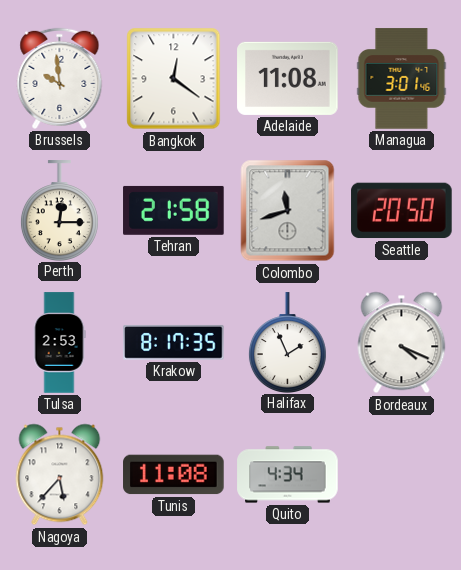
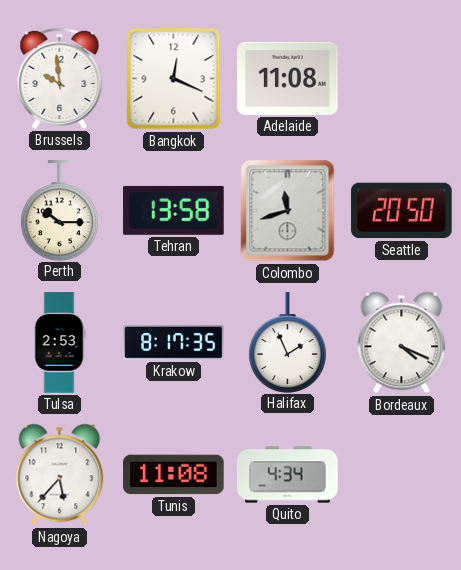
Bangkok: 12:21 -> 12:19 (174, 79)
Managua: 3:01 -> none (402, 79)
Perth: 12:15 -> 10:15 (59, 210)
Tehran: 21:58 -> 13:58 (174, 210)
